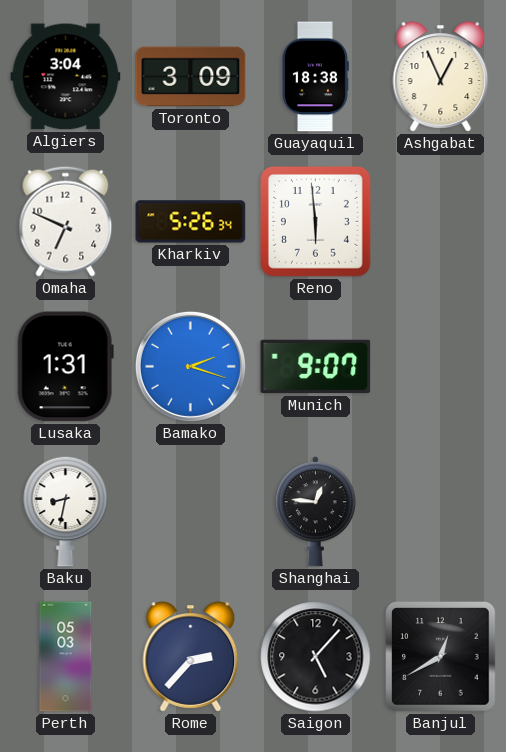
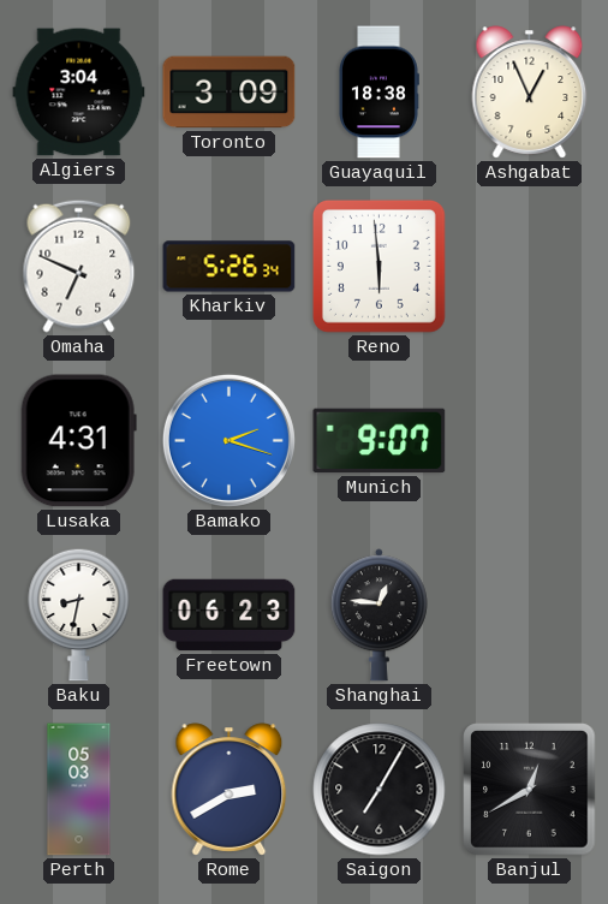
Lusaka: 1:31 -> 4:31 (78, 441)
Freetown: none -> 06:23 (230, 615)
Rome: 2:37 -> 2:40 (230, 790)
Saigon: 5:07 -> 7:05 (380, 790)
